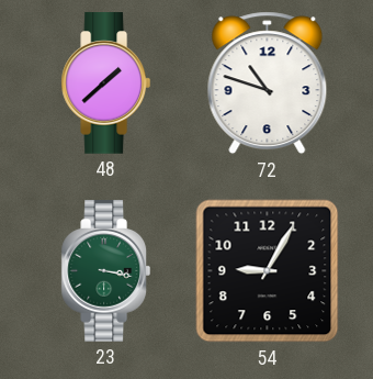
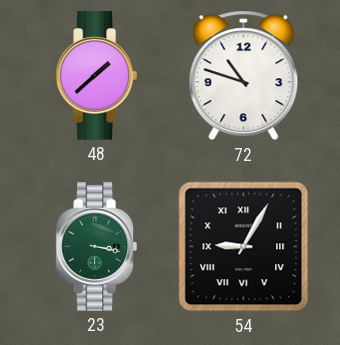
54 numerals: Arabic -> Roman (244, 247)
